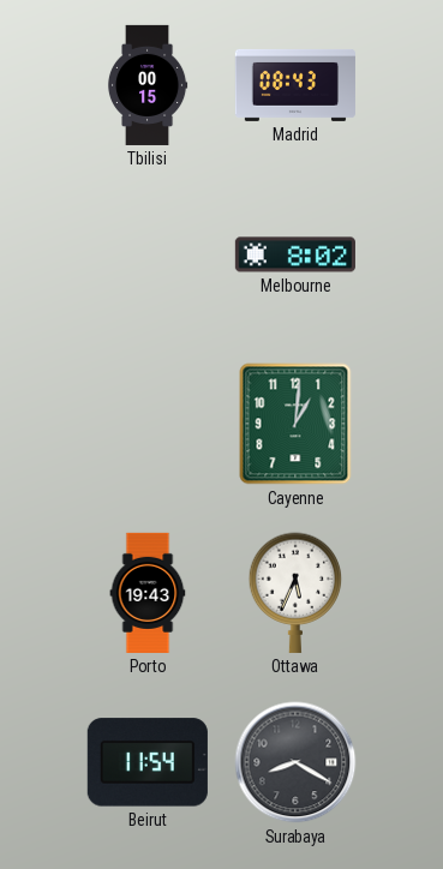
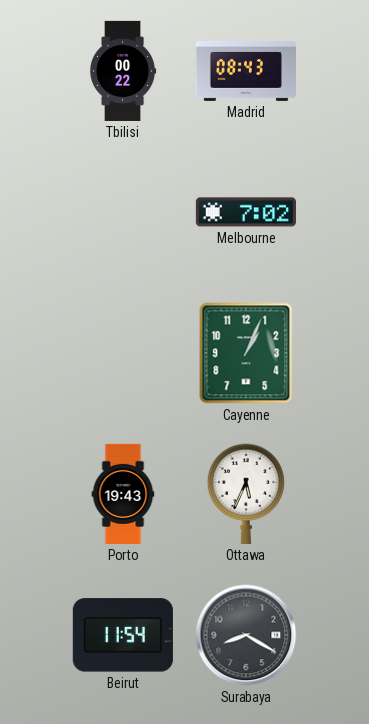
Tbilisi: 00:15 -> 00:22 (123, 71)
Melbourne: 8:02 -> 7:02 (246, 212)
Cayenne: 1:01 -> 1:04 (246, 353)
